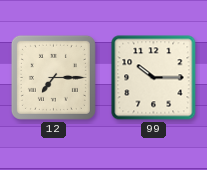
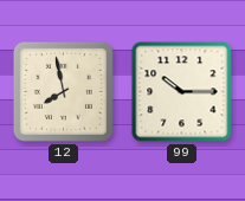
12: 7:15 -> 7:58 (63, 91)
